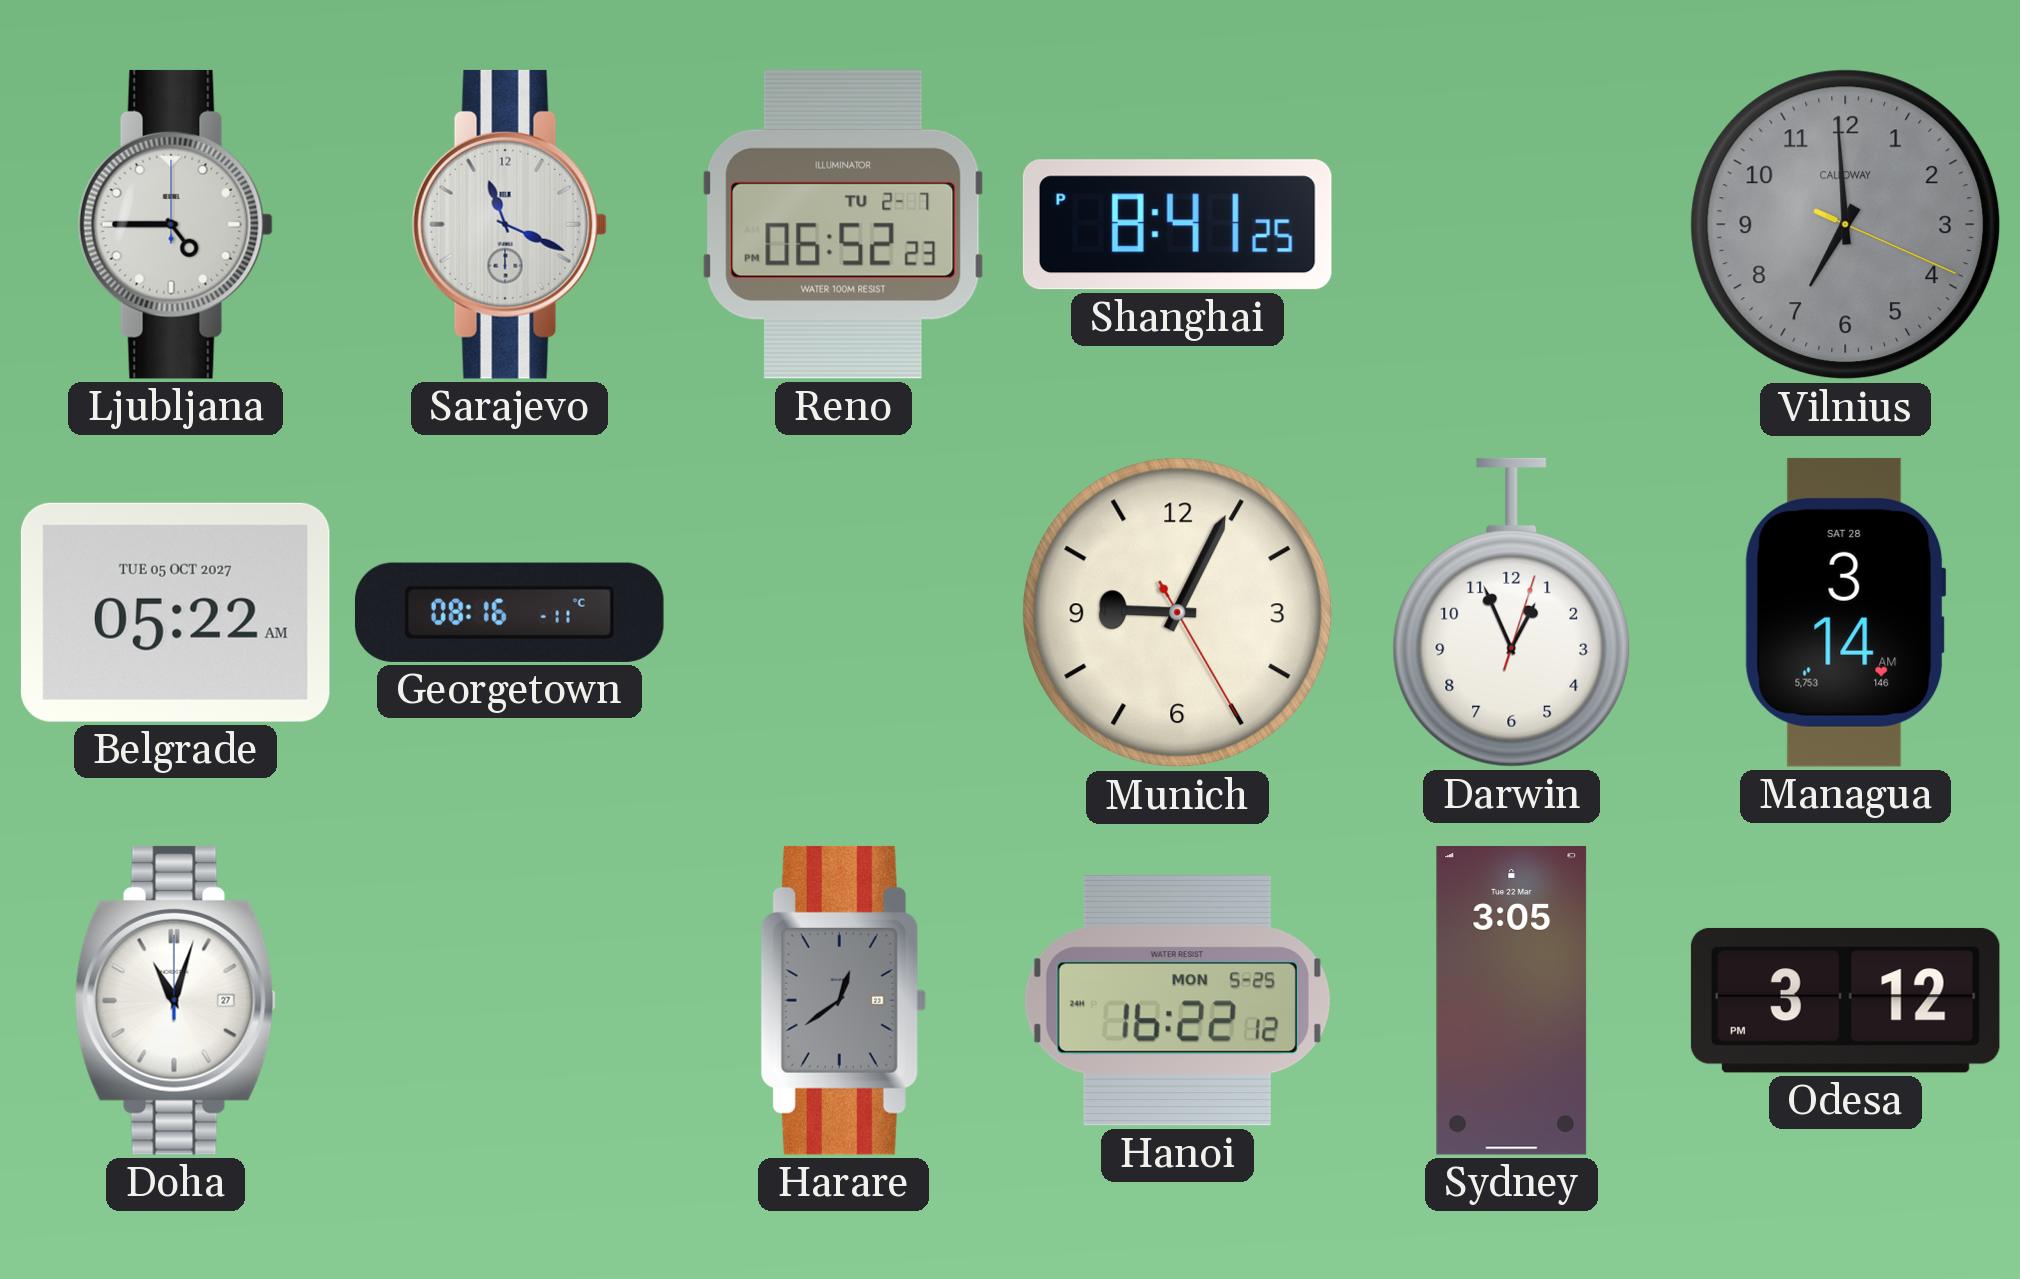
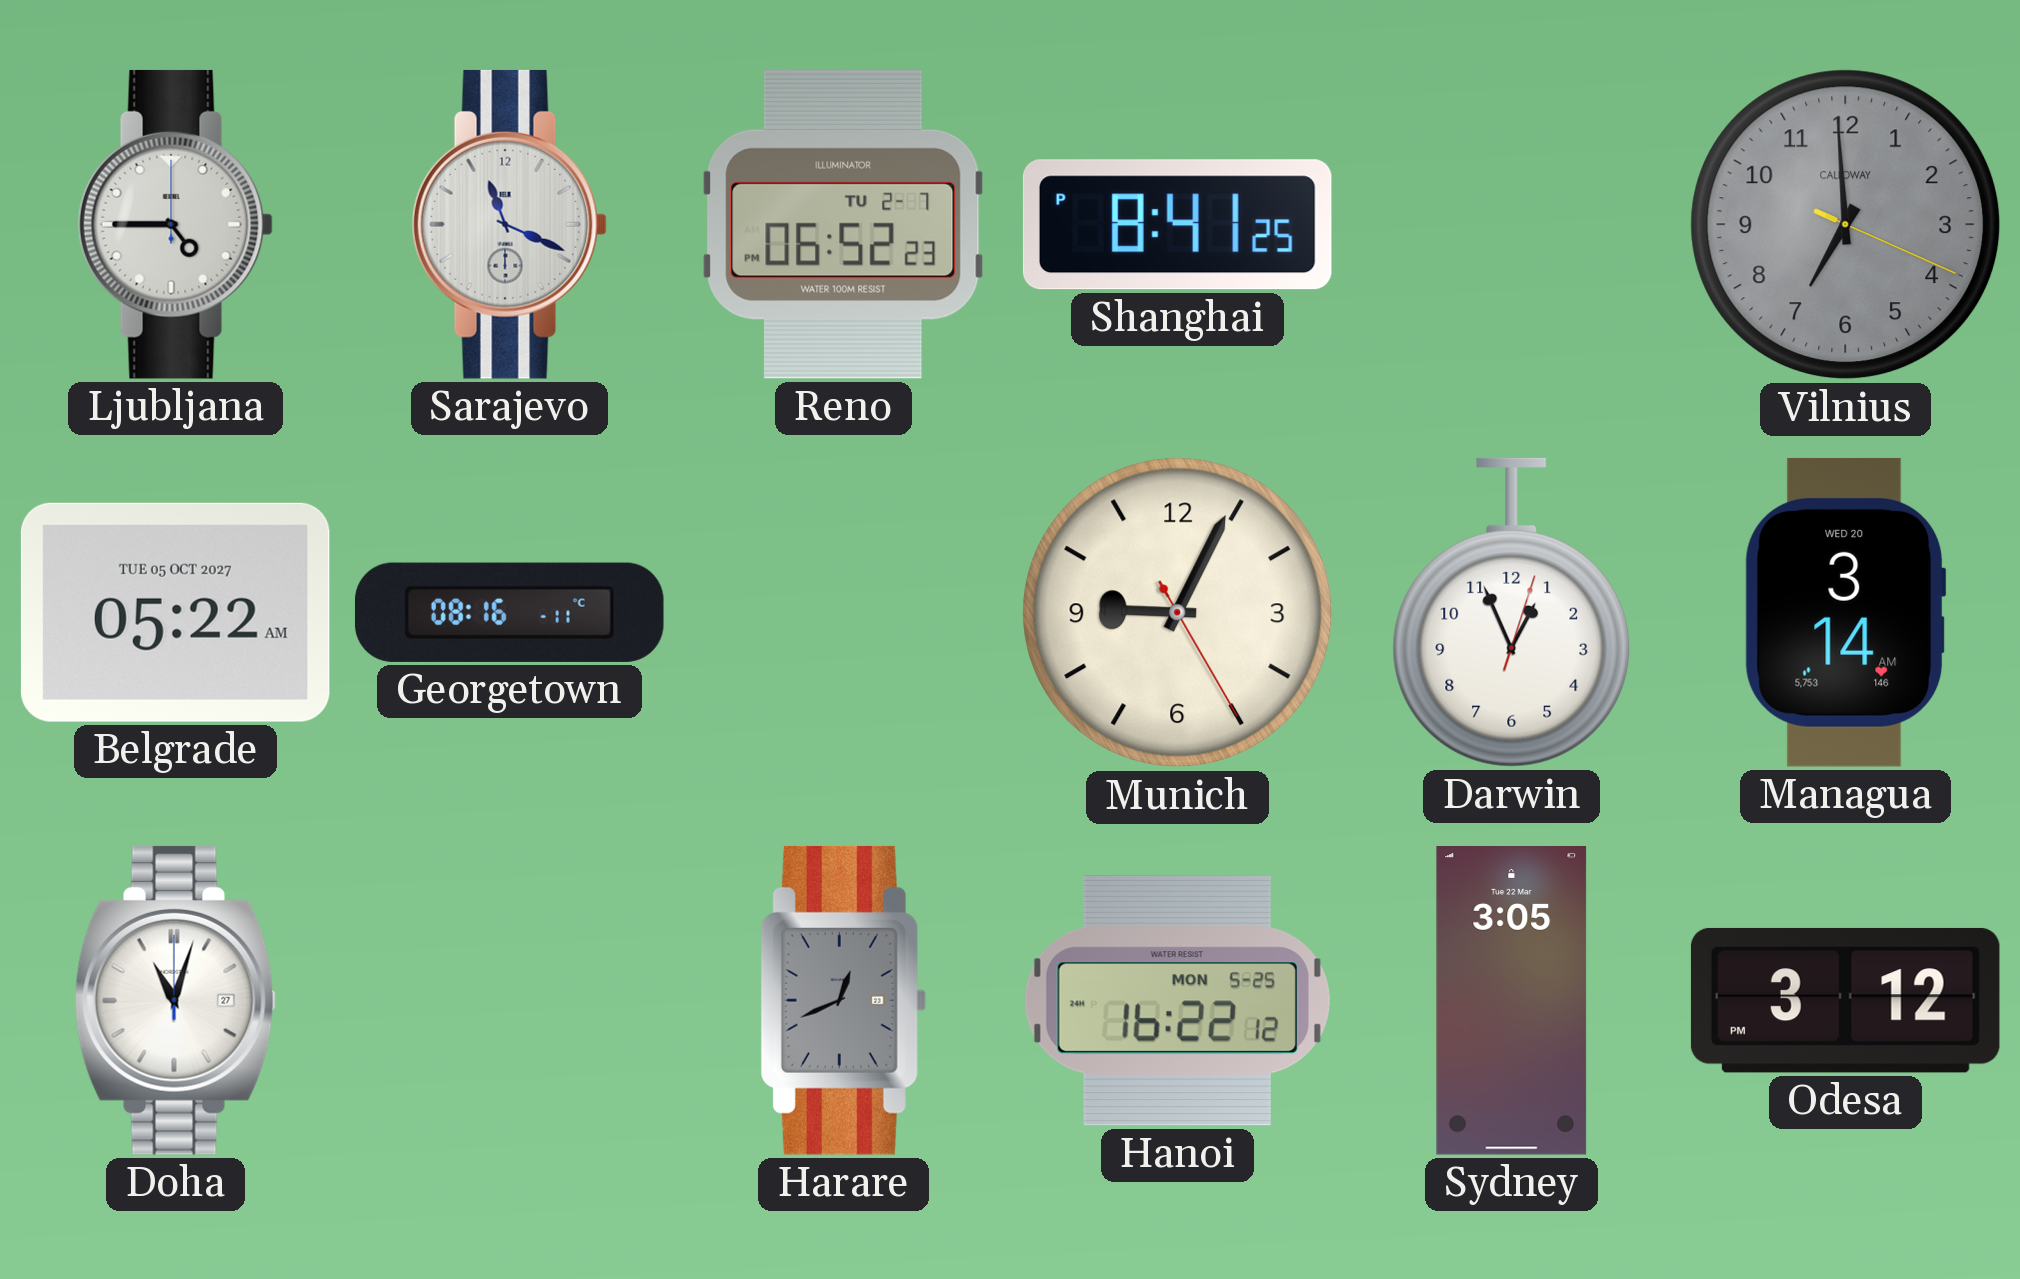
Managua date: SAT 28 -> WED 20 (1845, 612)
Harare: 12:39 -> 12:41 (843, 1000)
